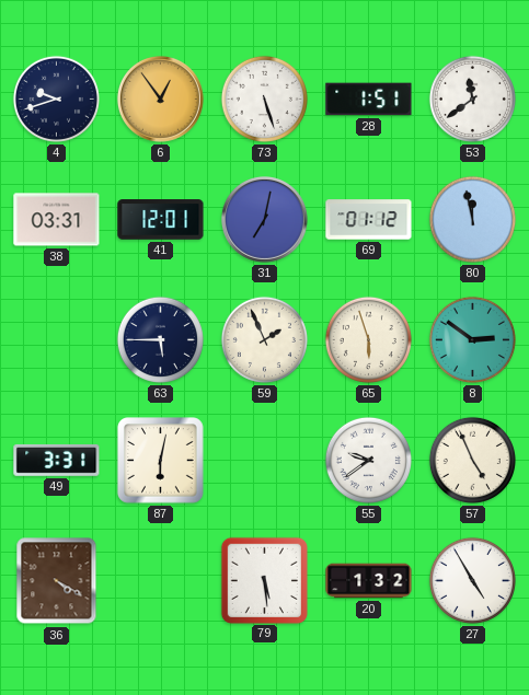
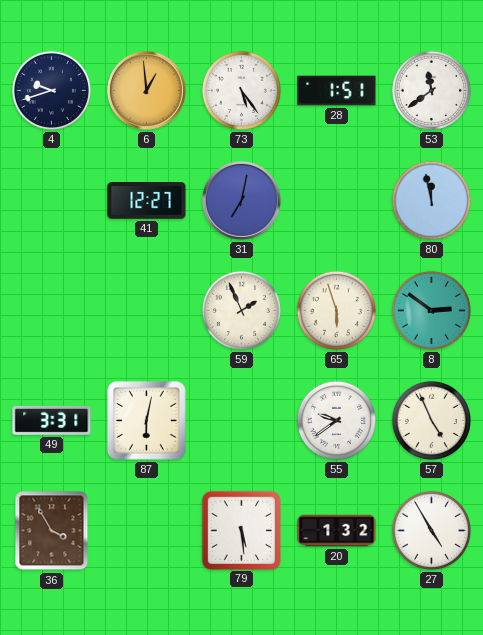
6: 12:54 -> 12:59 (147, 91)
73: 5:27 -> 5:24 (241, 90)
38: 03:31 -> none (57, 220)
41: 12:01 -> 12:27 (147, 201)
69: 01:12 -> none (369, 220)
63: 5:45 -> none (160, 339)
36: 4:20 -> 3:55 (52, 531)
